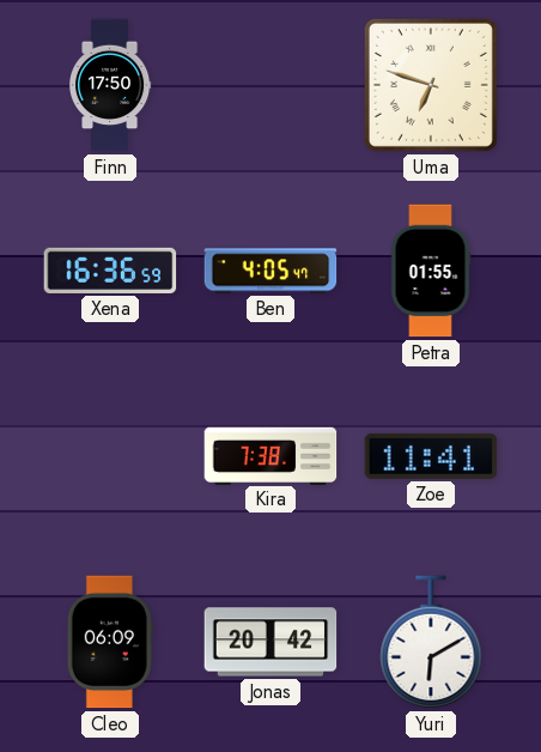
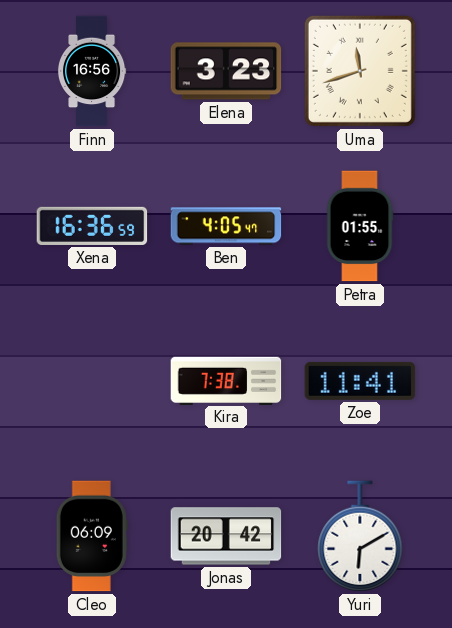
Finn: 17:50 -> 16:56 (92, 71)
Elena: none -> 3:23 (226, 71)
Uma: 6:48 -> 11:42 (360, 71)
